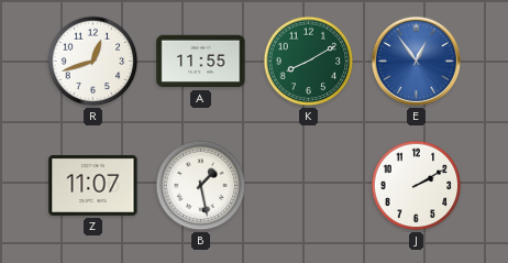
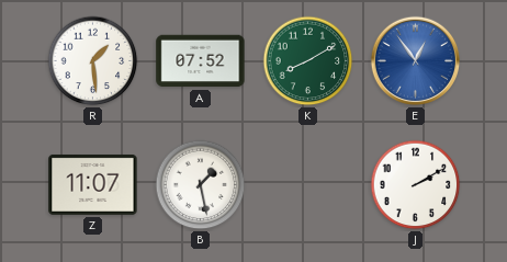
R: 12:42 -> 1:29 (93, 61)
A: 11:55 -> 07:52 (201, 61)
